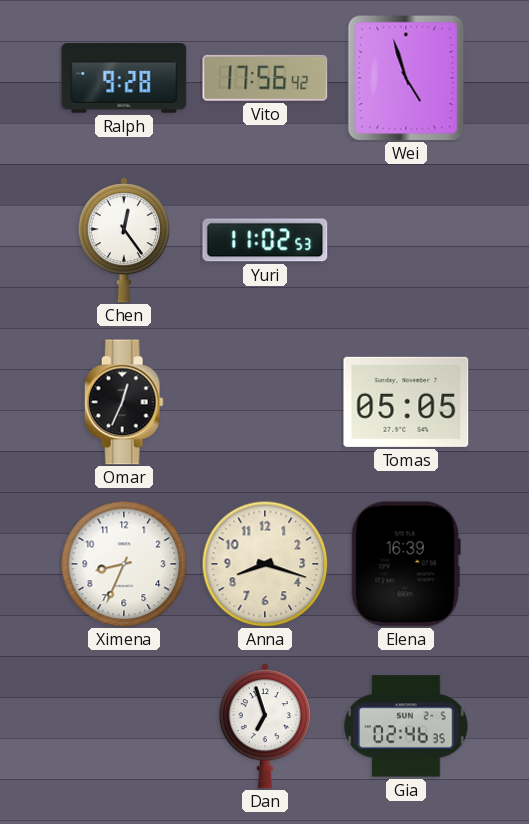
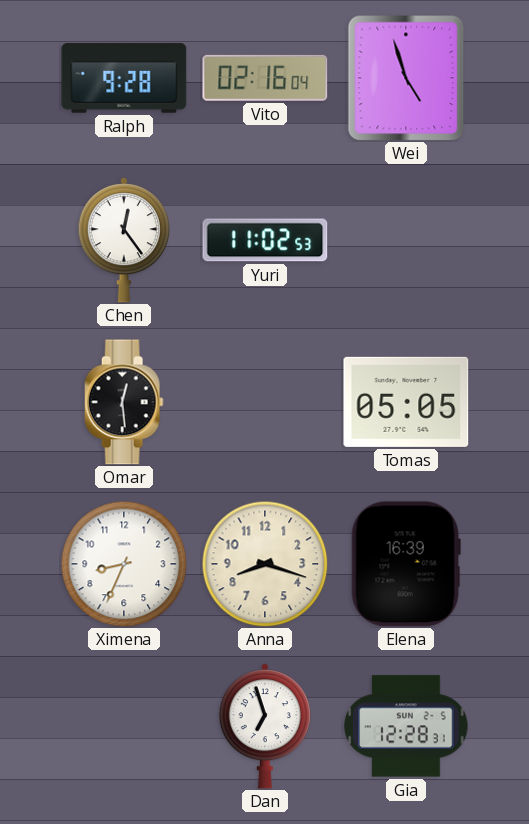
Vito: 17:56 -> 02:16 (265, 78)
Omar: 12:34 -> 12:29 (124, 402)
Gia: 02:46 -> 12:28 (406, 726)
